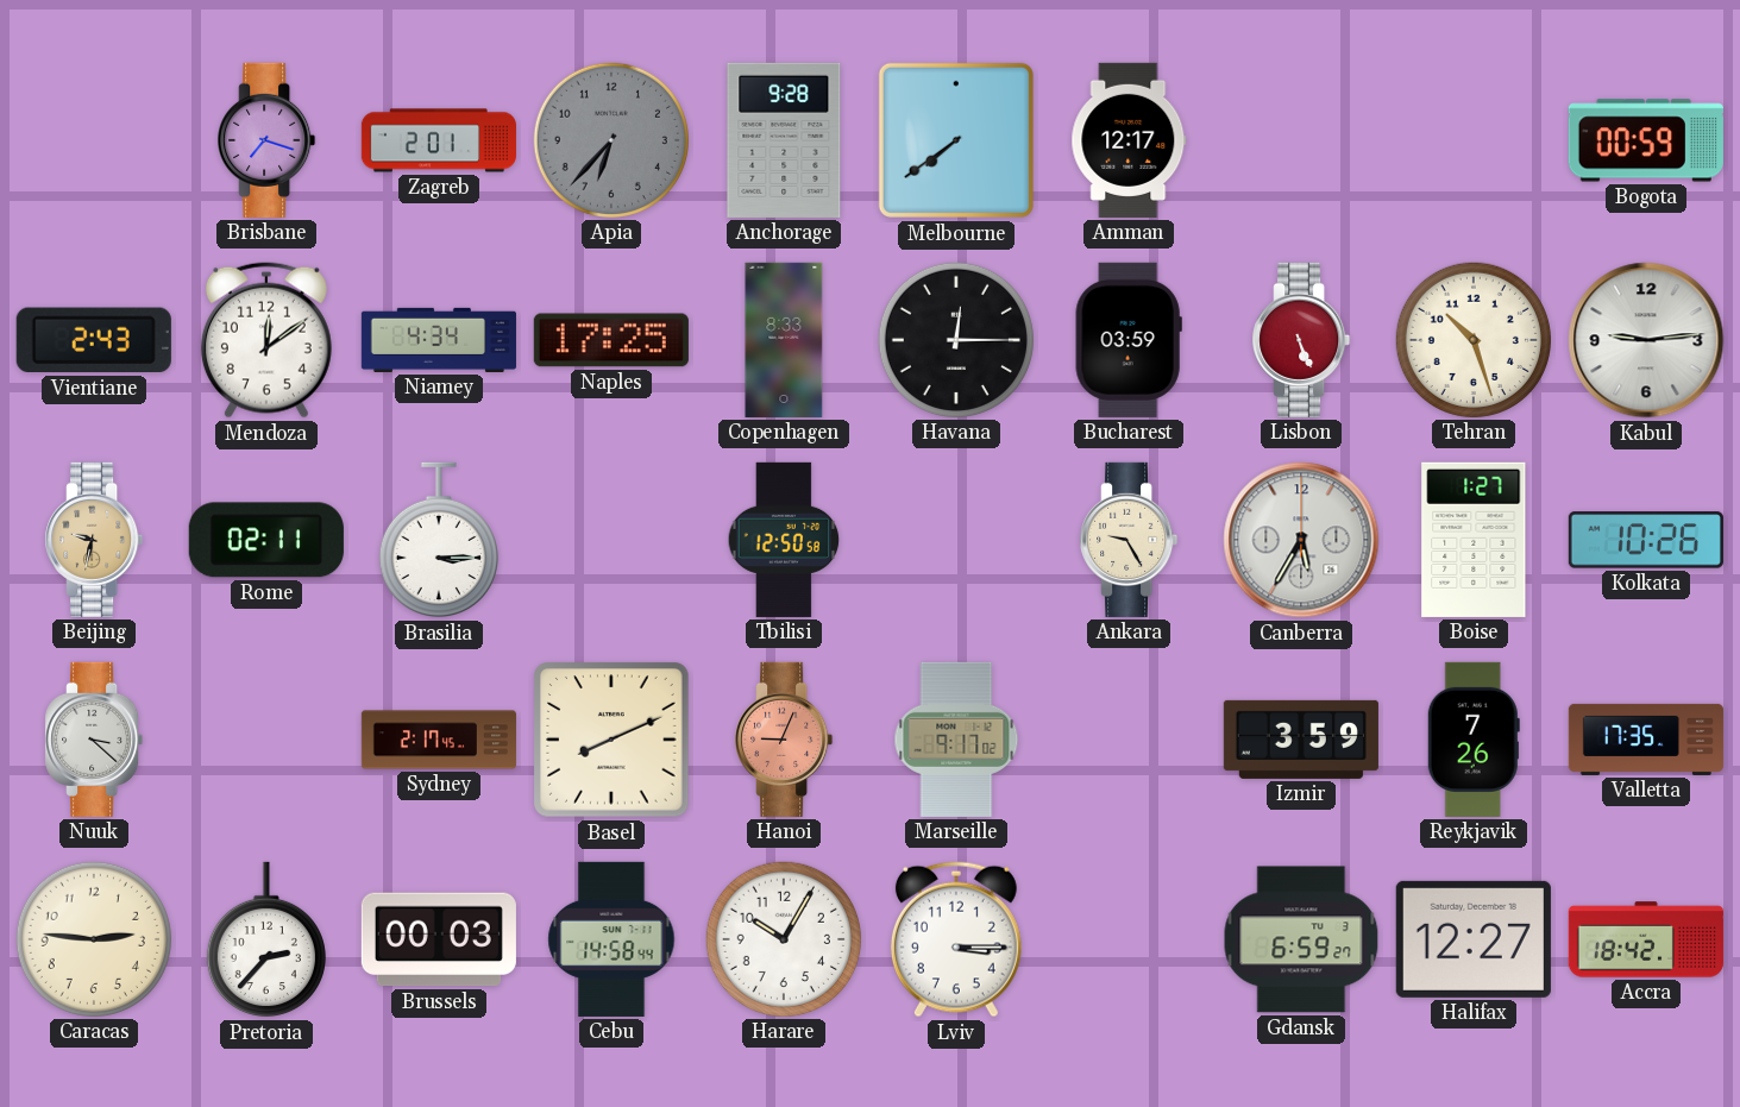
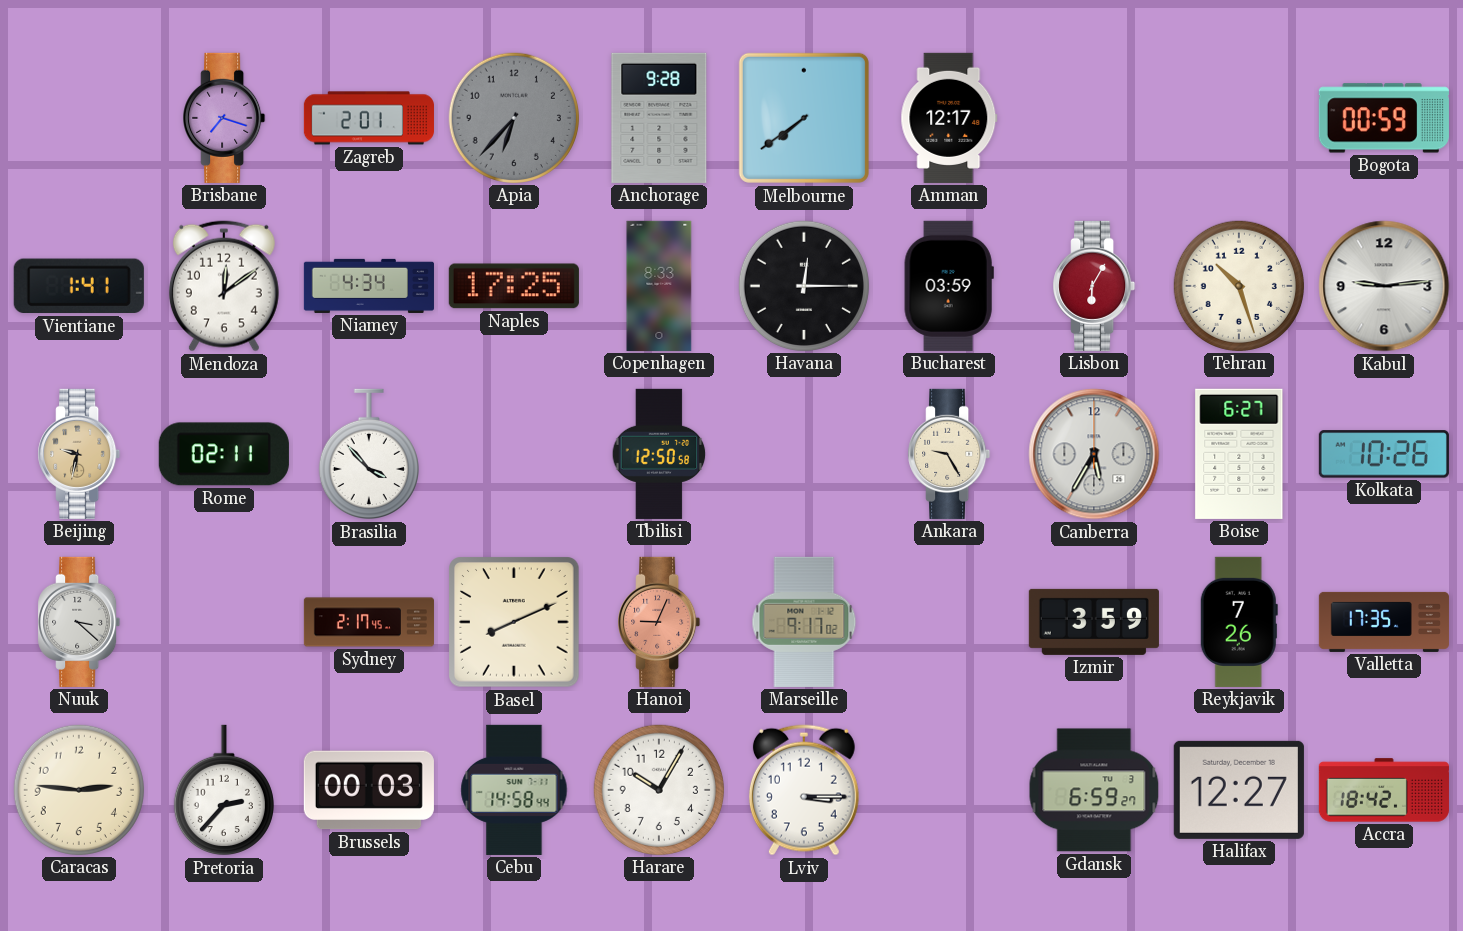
Vientiane: 2:43 -> 1:41 (79, 286)
Lisbon: 5:26 -> 6:05 (1094, 286)
Brasilia: 3:15 -> 3:53 (369, 454)
Boise: 1:27 -> 6:27 (1239, 454)
